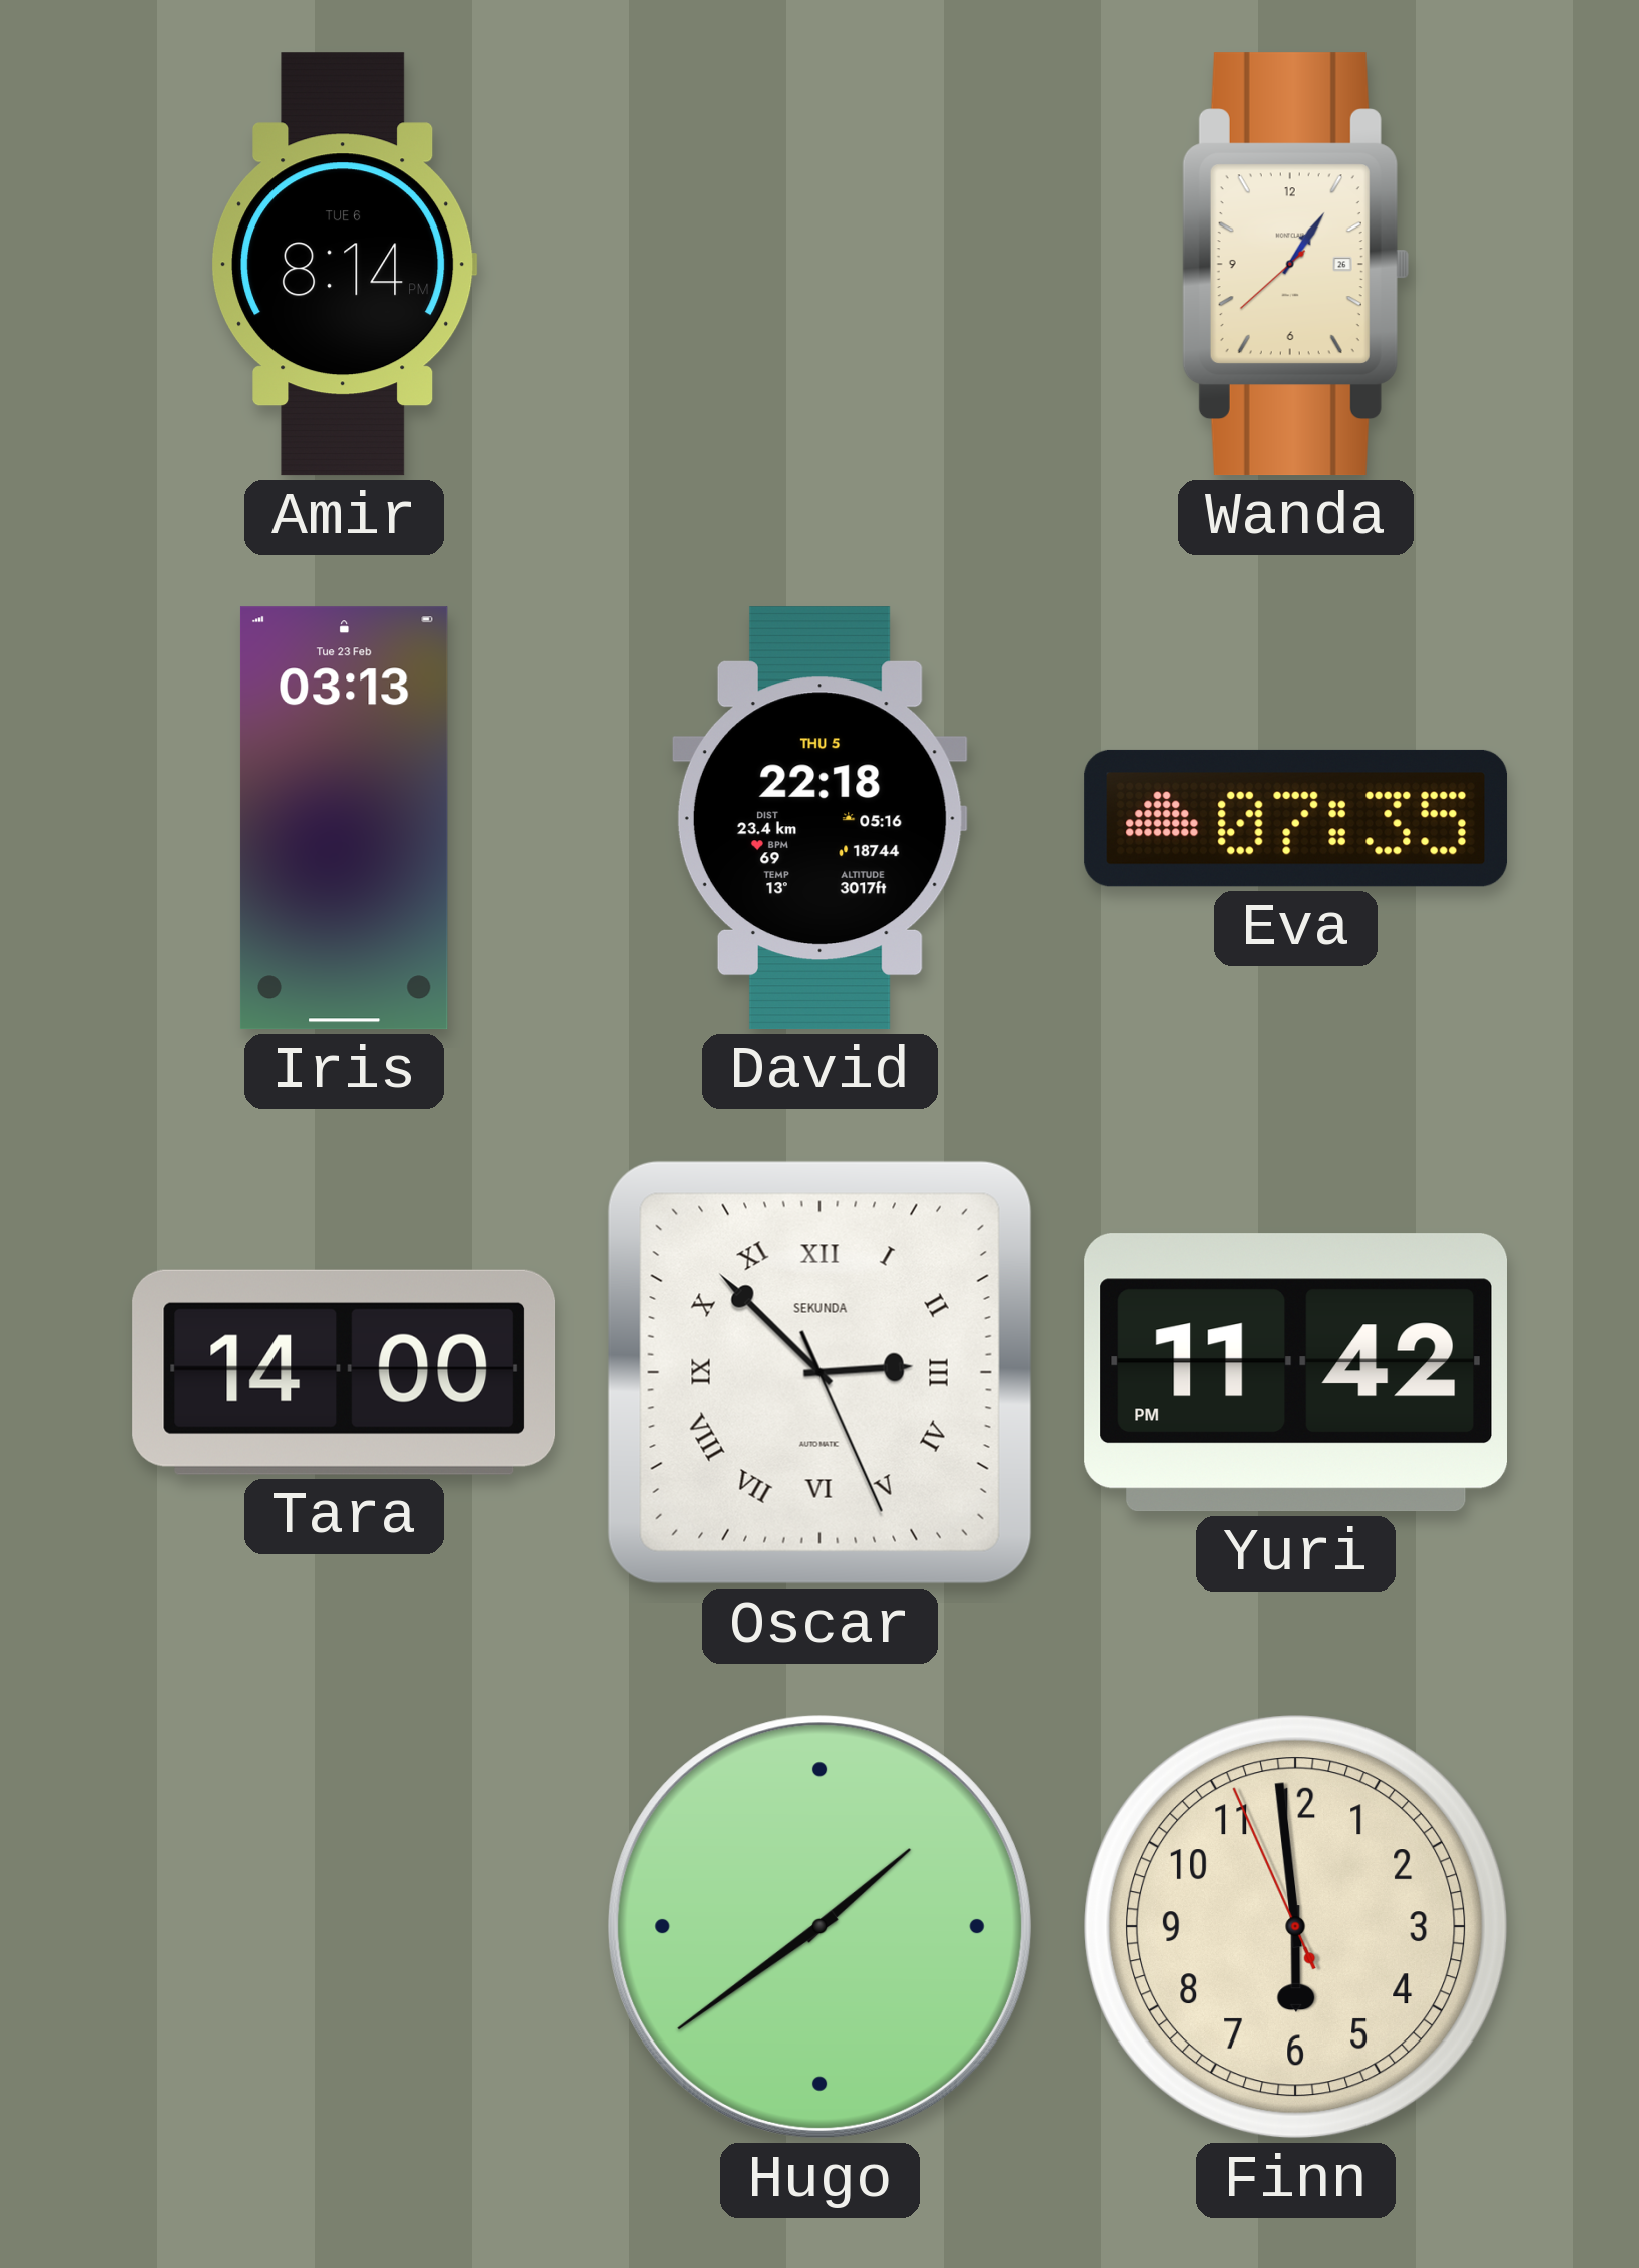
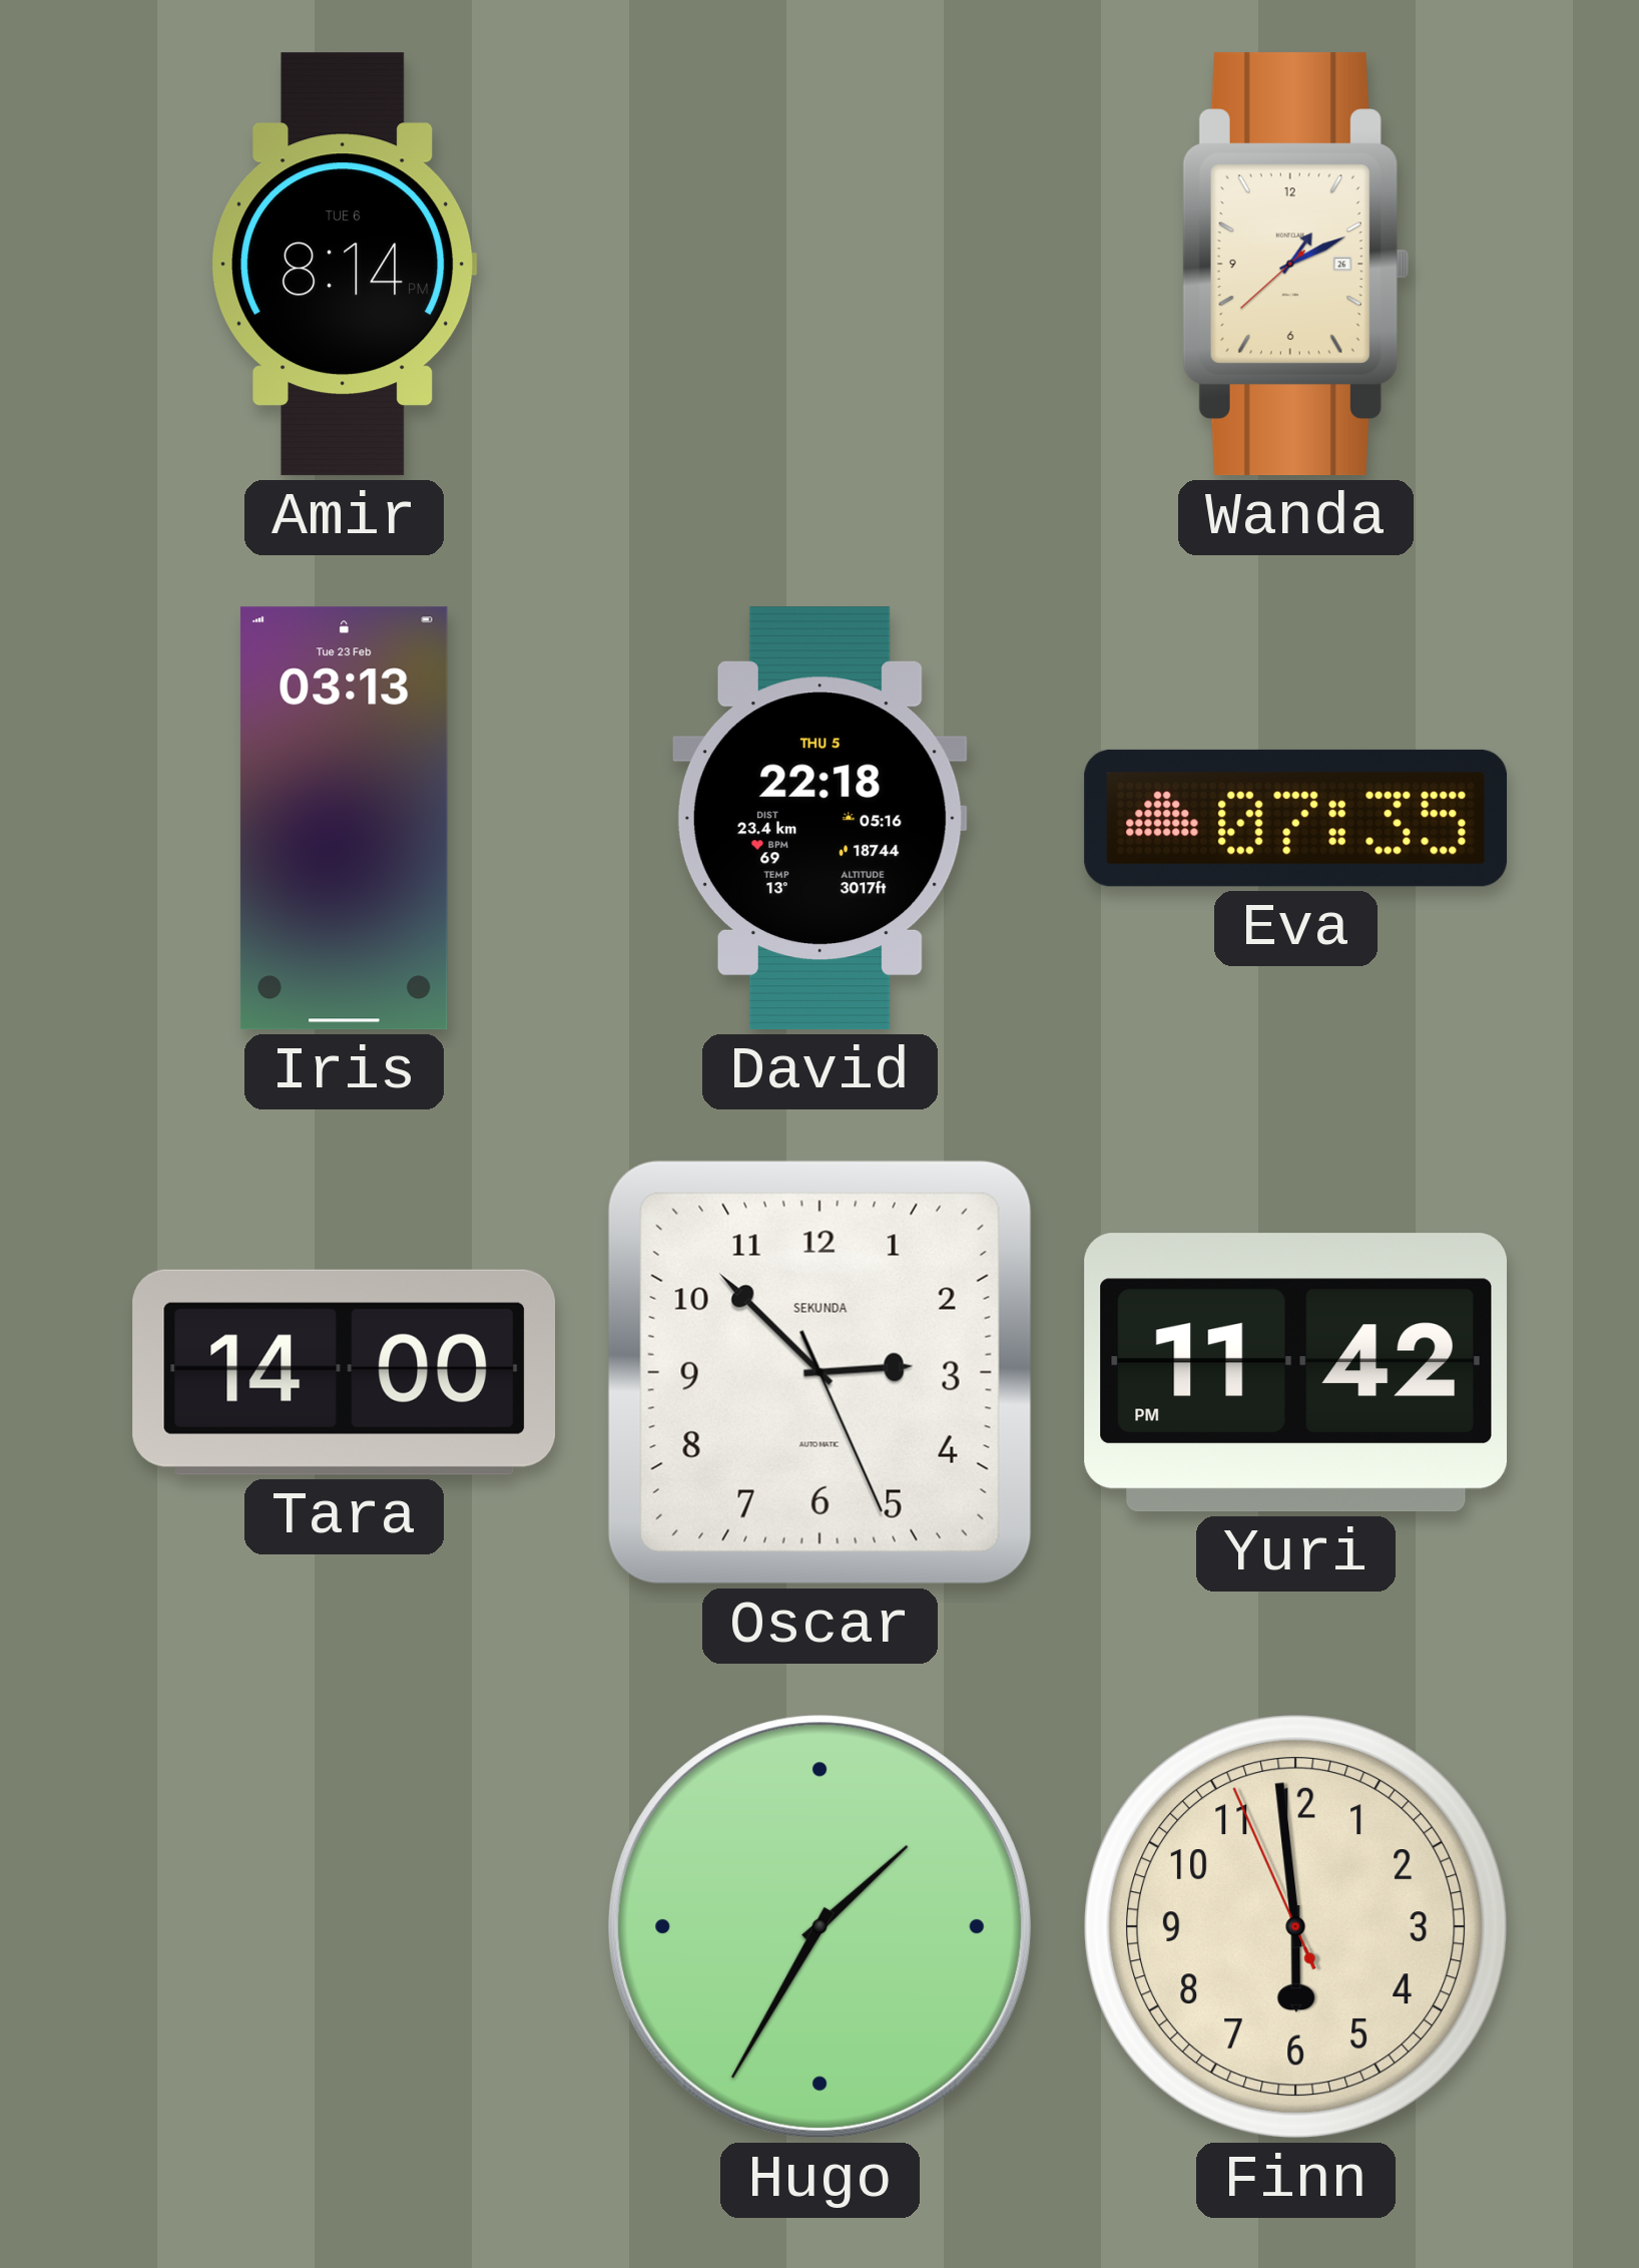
Wanda: 1:05 -> 1:10 (1295, 265)
Oscar numerals: Roman -> Arabic (819, 1372)
Hugo: 1:39 -> 1:35 (819, 1926)
